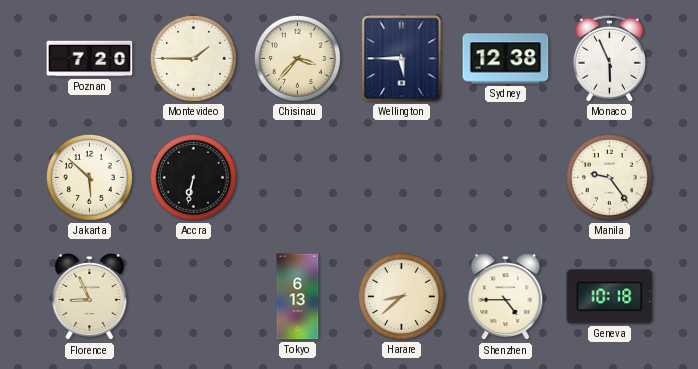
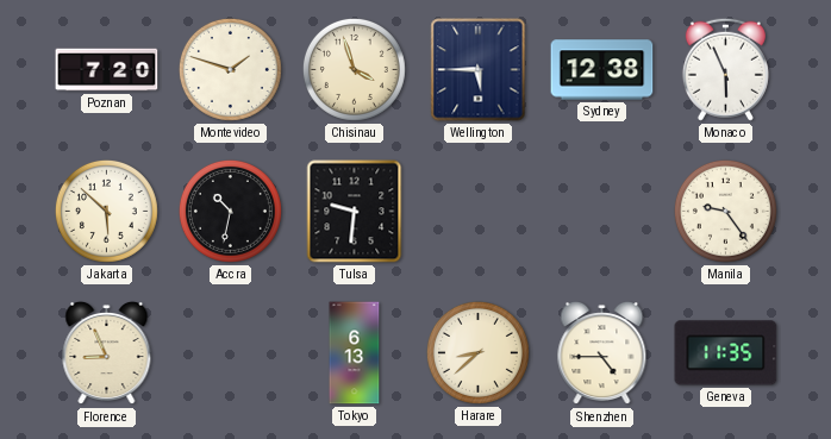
Montevideo: 1:45 -> 1:48 (230, 69)
Chisinau: 3:37 -> 3:57 (354, 69)
Accra: 6:32 -> 10:32 (230, 211)
Tulsa: none -> 9:31 (355, 212)
Geneva: 10:18 -> 11:35 (726, 353)
